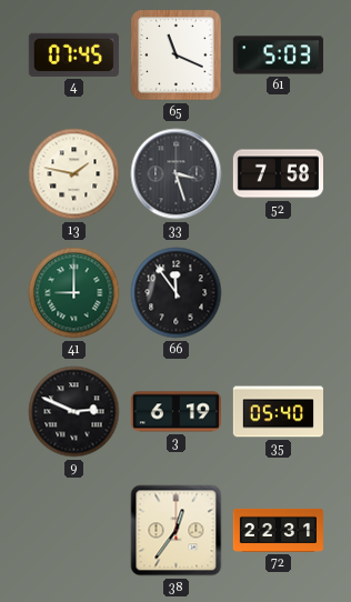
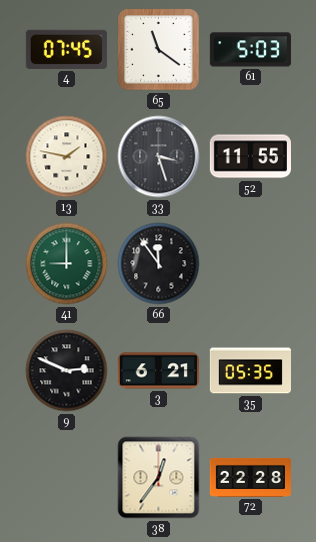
65: 11:19 -> 11:21 (159, 50)
52: 7:58 -> 11:55 (250, 157)
3: 6:19 -> 6:21 (158, 371)
35: 05:40 -> 05:35 (250, 371)
72: 22:31 -> 22:28 (250, 477)
